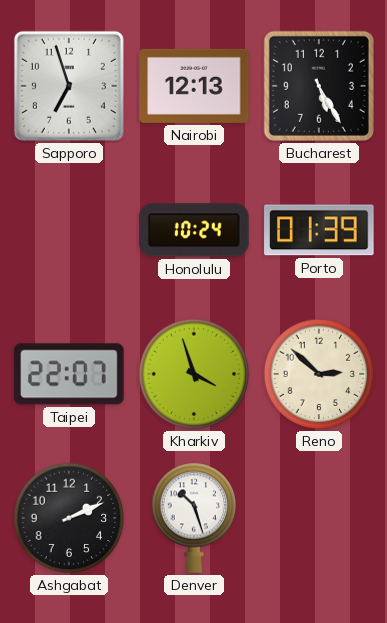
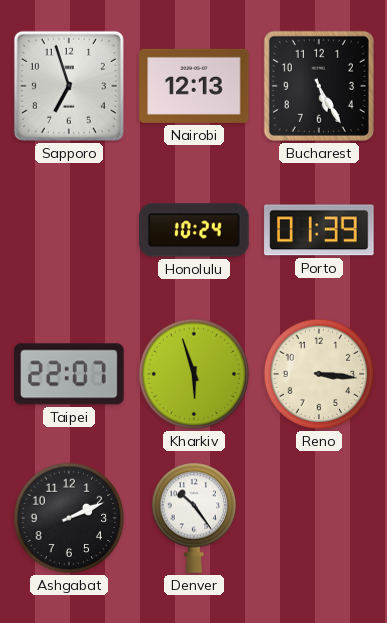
Kharkiv: 3:57 -> 5:57 (194, 374)
Reno: 2:52 -> 3:16 (319, 374)
Denver: 10:27 -> 10:24 (194, 518)
